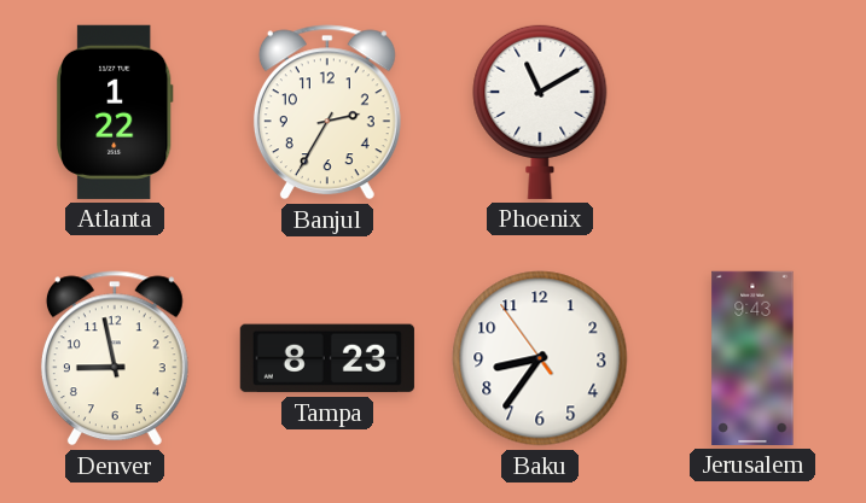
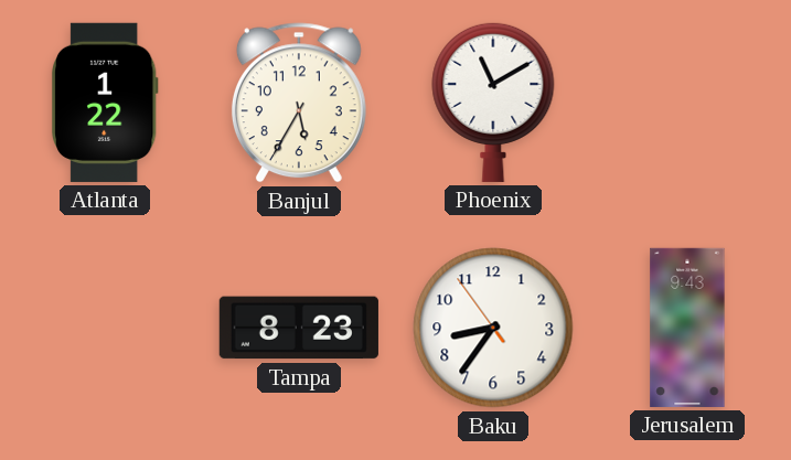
Banjul: 2:35 -> 5:35 (299, 103)
Denver: 8:58 -> none (115, 358)
